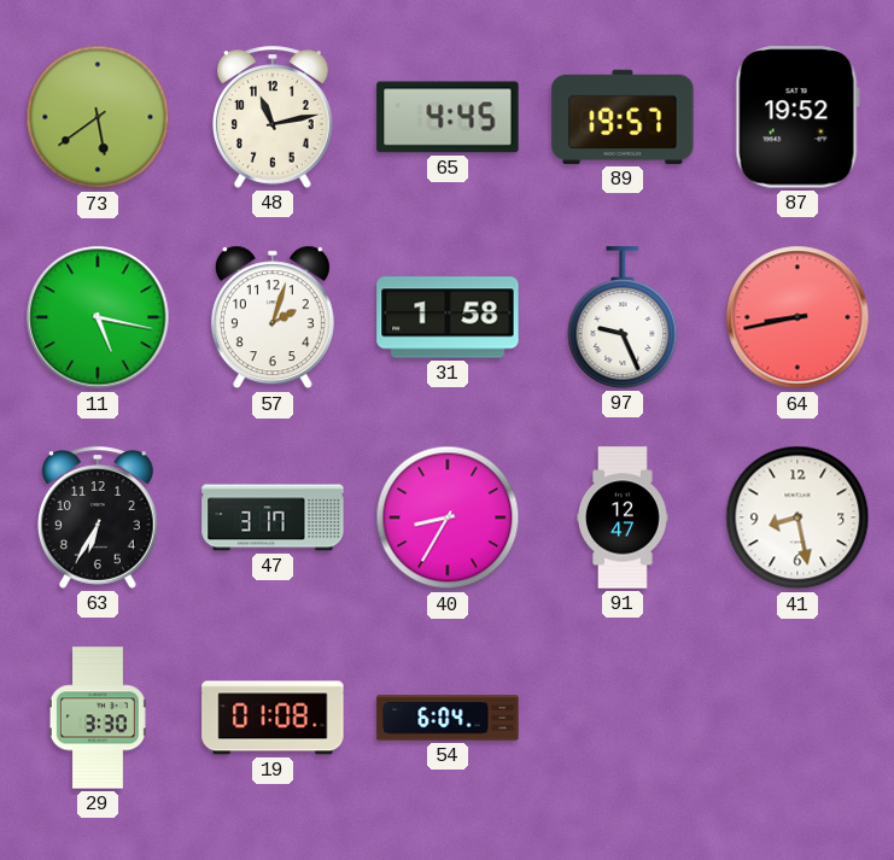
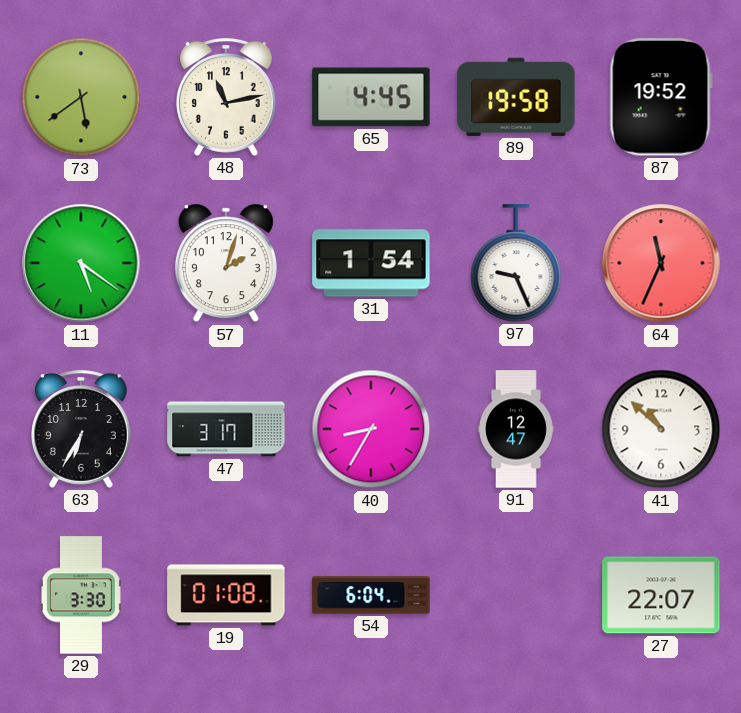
89: 19:57 -> 19:58 (516, 97)
11: 5:17 -> 5:21 (81, 263)
31: 1:58 -> 1:54 (371, 263)
64: 8:43 -> 11:34 (661, 263)
41: 8:28 -> 10:52 (661, 429)
27: none -> 22:07 (661, 595)
